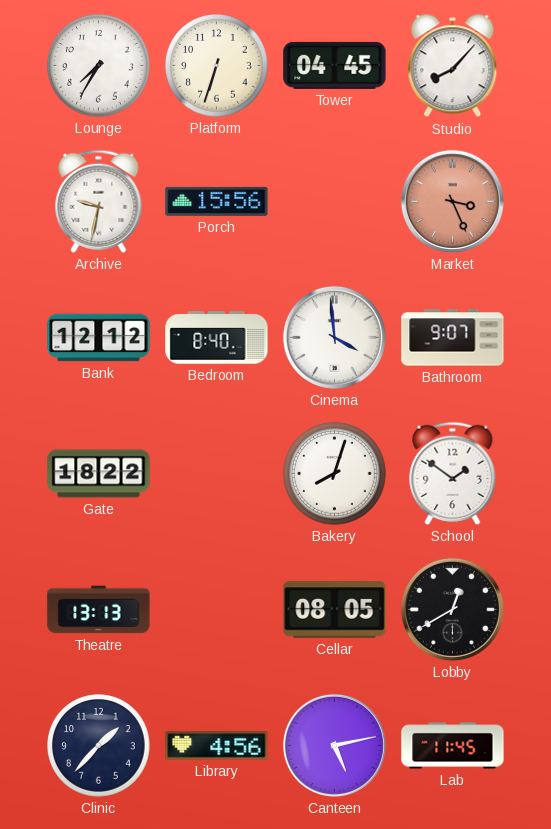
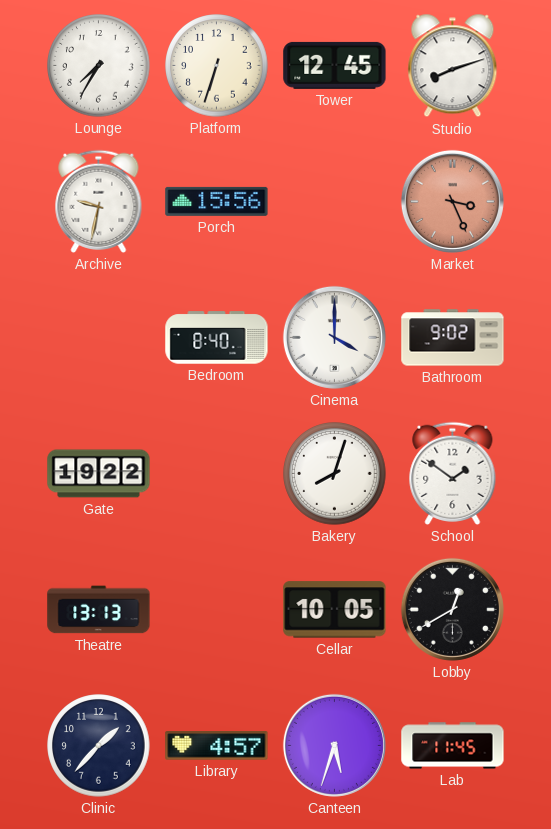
Tower: 04:45 -> 12:45 (335, 65)
Studio: 8:07 -> 8:12 (453, 66)
Bank: 12:12 -> none (99, 338)
Cinema: 3:59 -> 4:00 (334, 337)
Bathroom: 9:07 -> 9:02 (453, 338)
Gate: 18:22 -> 19:22 (99, 474)
Cellar: 08:05 -> 10:05 (335, 610)
Library: 4:56 -> 4:57 (217, 746)
Canteen: 5:13 -> 5:33 (334, 745)
